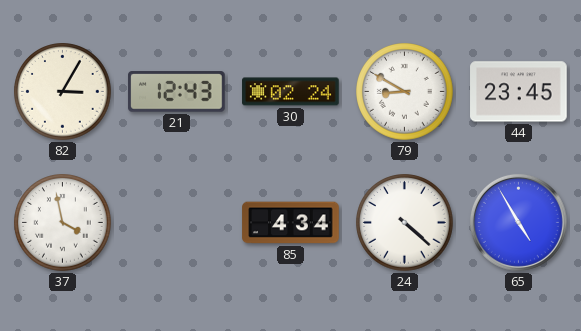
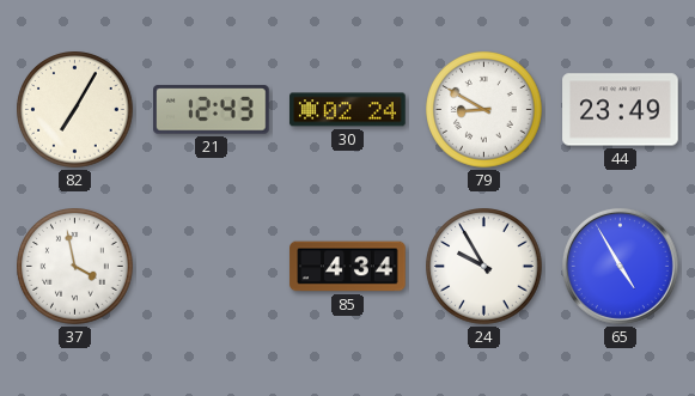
82: 3:05 -> 7:05 (75, 110)
44: 23:45 -> 23:49 (621, 110)
24: 4:22 -> 9:55 (484, 267)
